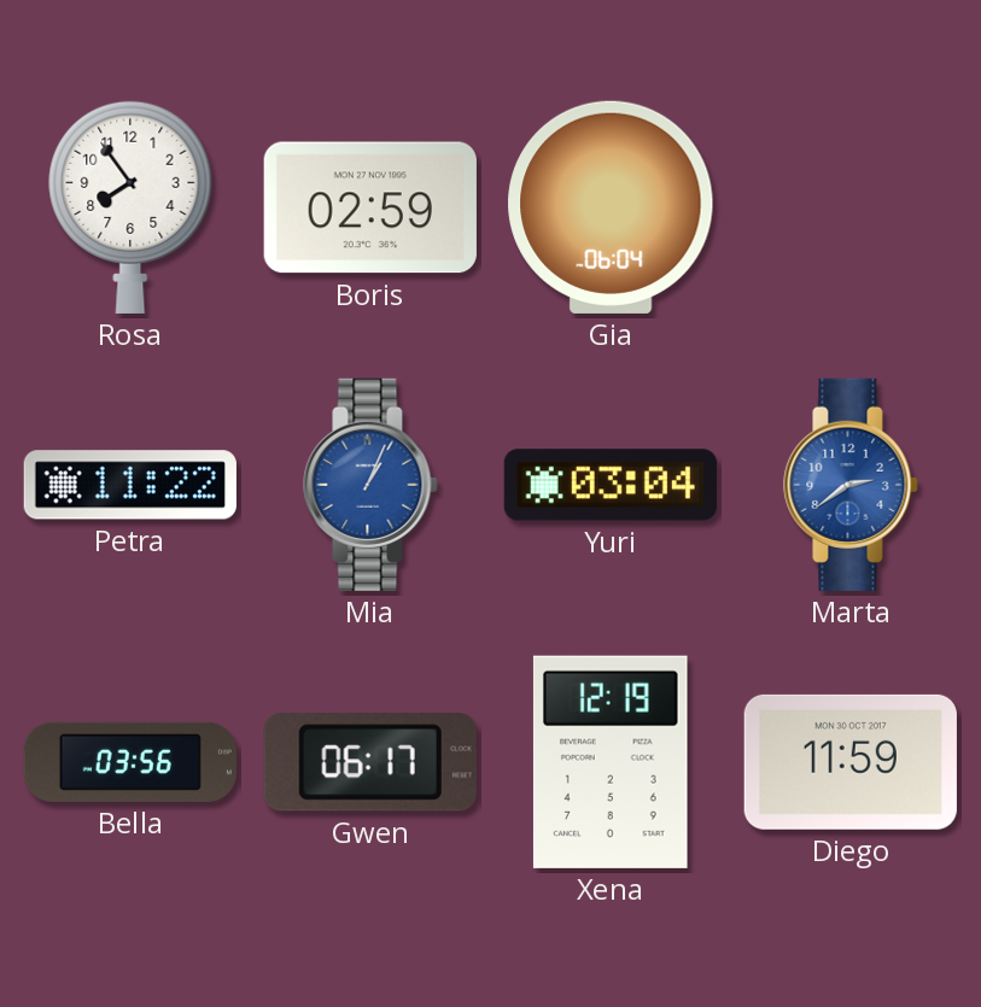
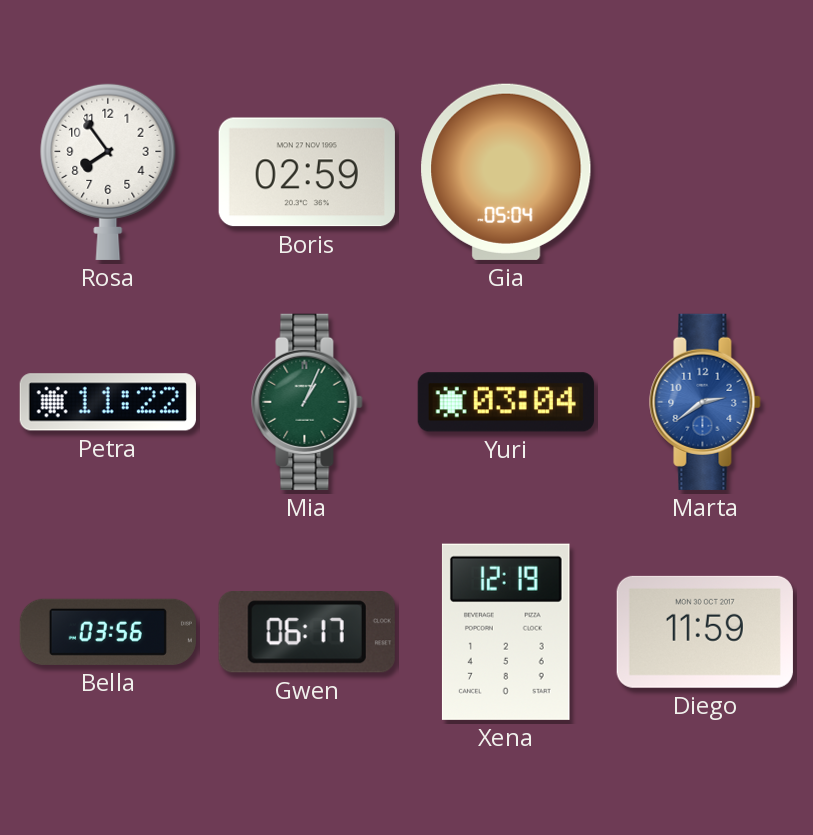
Gia: 06:04 -> 05:04 (506, 172)
Mia dial: blue -> green (307, 402)
